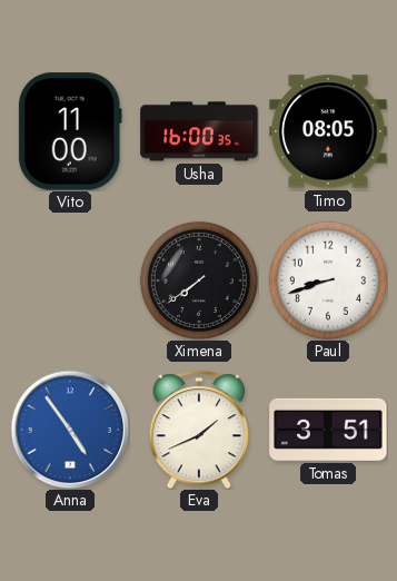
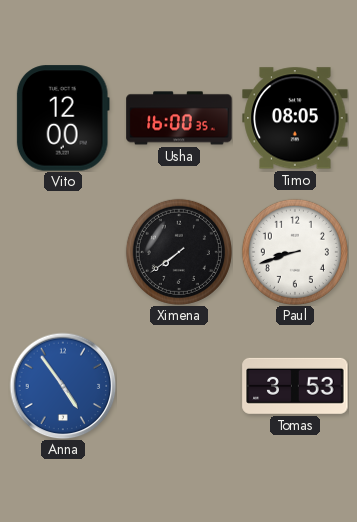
Vito: 11:00 -> 12:00 (63, 118)
Eva: 1:41 -> none (198, 430)
Tomas: 3:51 -> 3:53 (295, 386)
